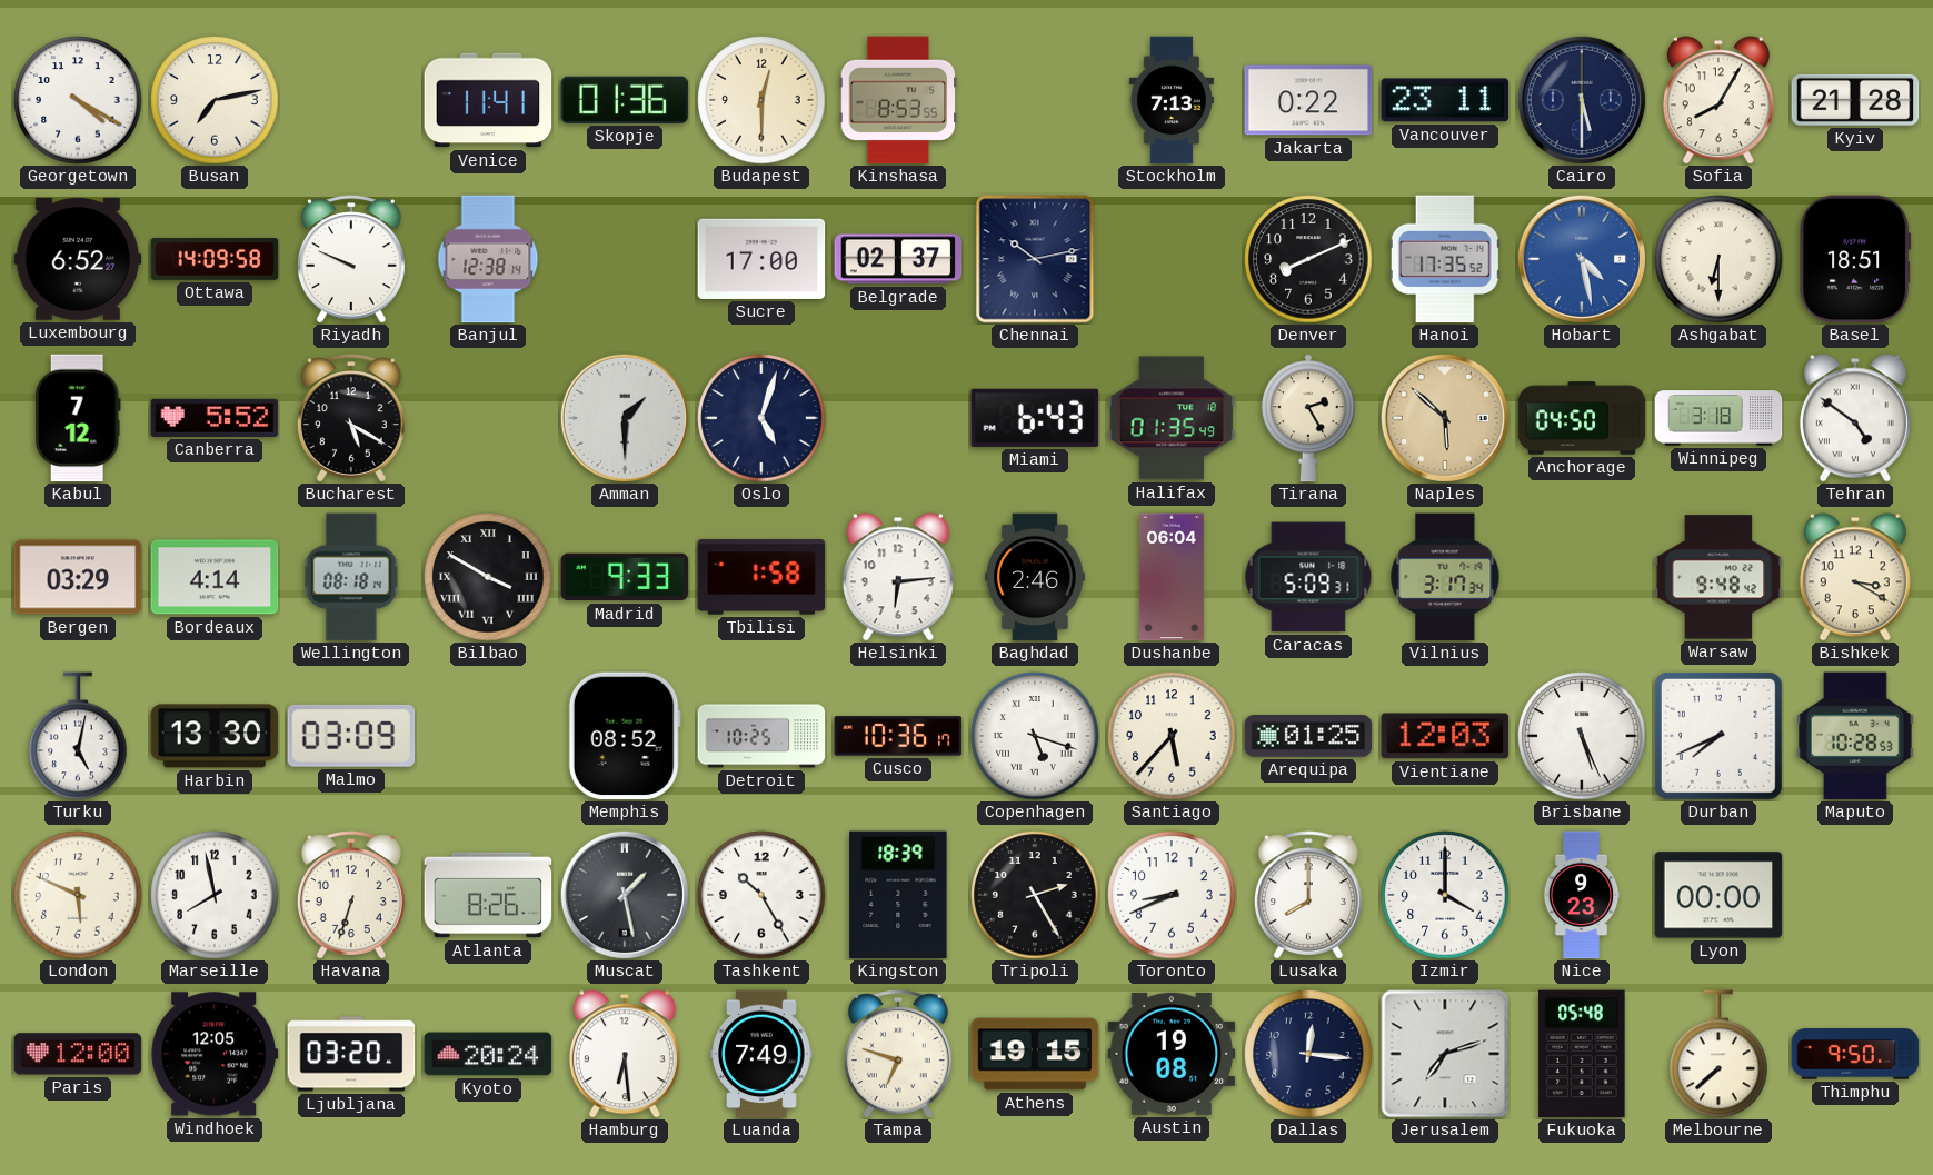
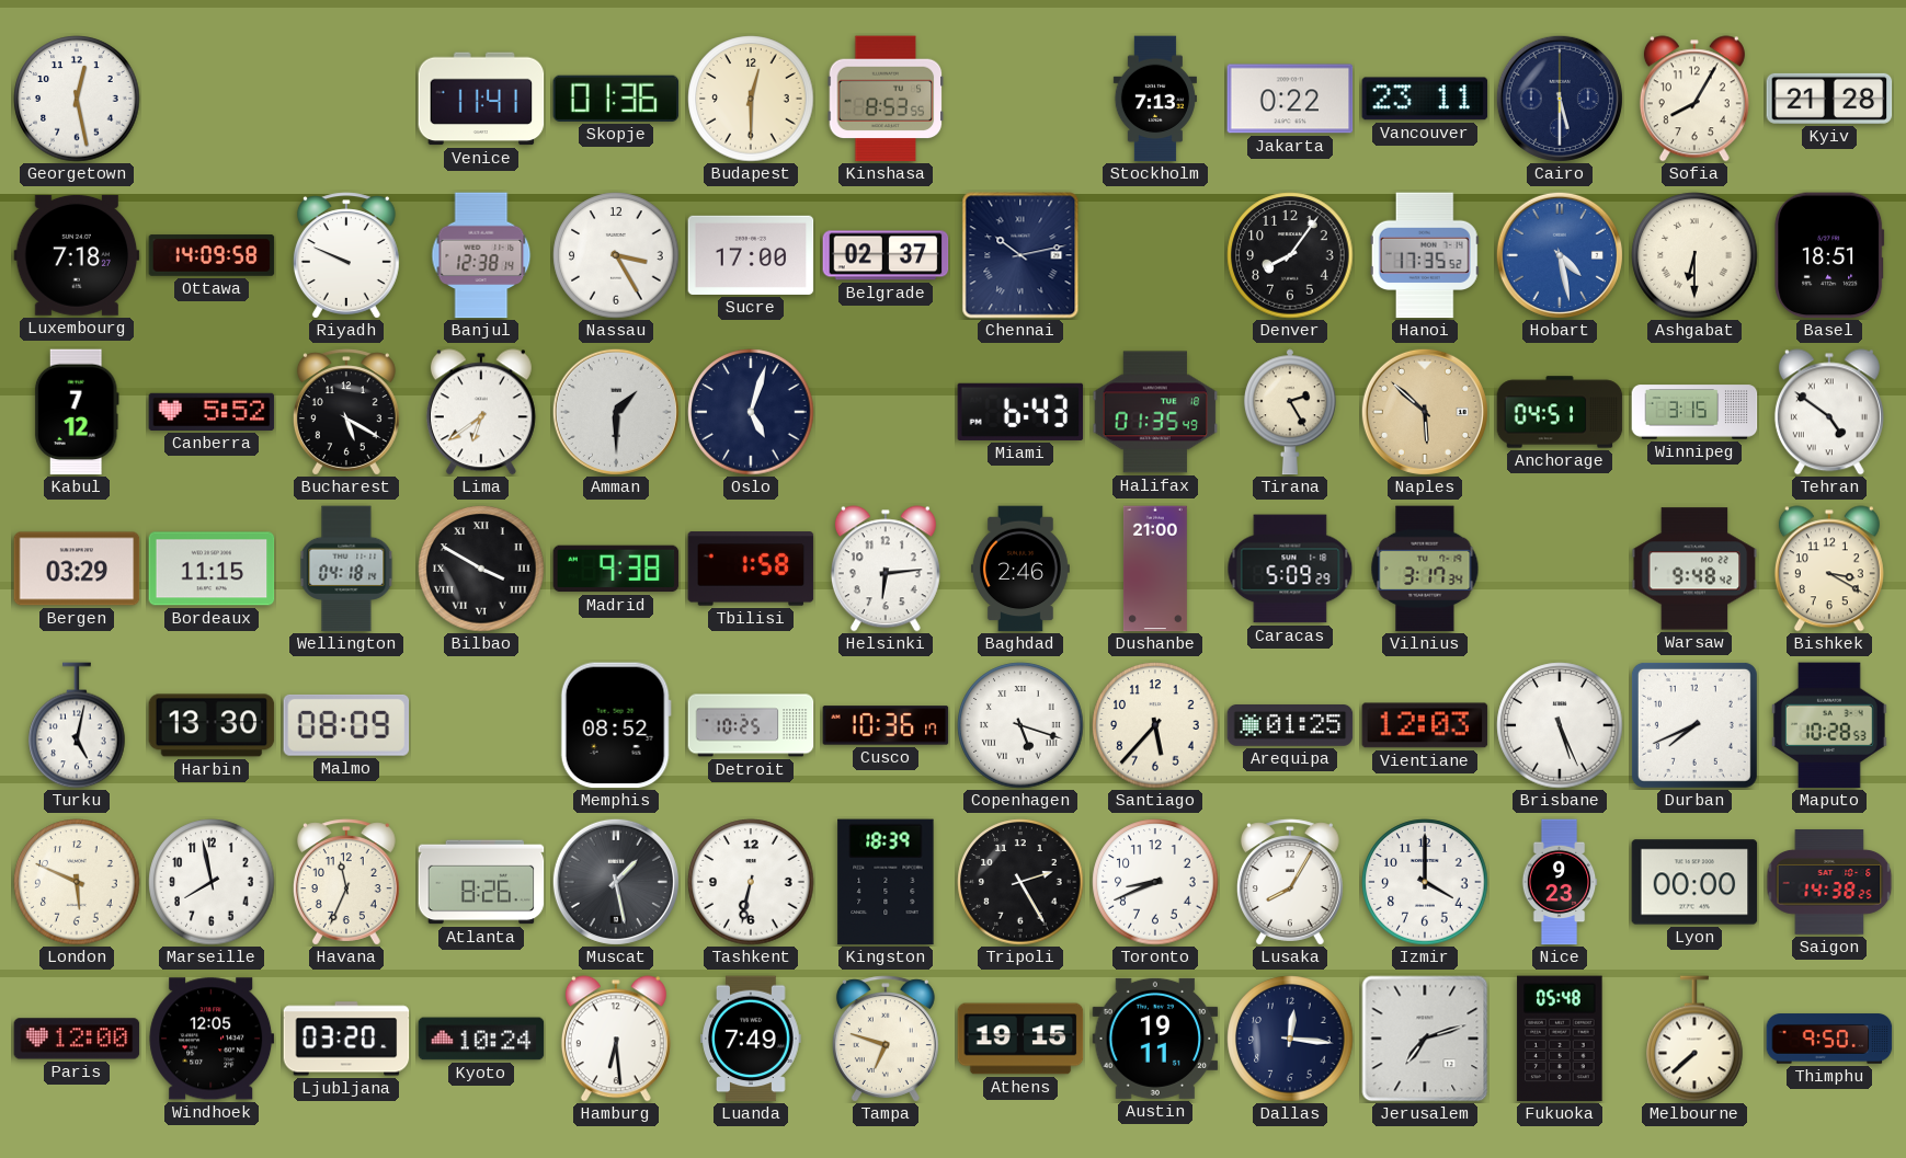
Georgetown: 4:20 -> 12:28 (77, 99)
Busan: 7:13 -> none (215, 100)
Luxembourg: 6:52 -> 7:18 (77, 255)
Nassau: none -> 3:25 (616, 255)
Denver: 8:11 -> 8:06 (1290, 255)
Lima: none -> 6:39 (481, 412)
Anchorage: 04:50 -> 04:51 (1560, 412)
Winnipeg: 3:18 -> 3:15 (1694, 412)
Bordeaux: 4:14 -> 11:15 (212, 569)
Wellington: 08:18 -> 04:18 (346, 569)
Madrid: 9:33 -> 9:38 (616, 569)
Dushanbe: 06:04 -> 21:00 (1155, 569)
Caracas: 5:09:31 -> 5:09:29 (1290, 569)
Malmo: 03:09 -> 08:09 (346, 725)
Havana: 6:33 -> 11:34 (346, 882)
Tashkent: 10:25 -> 6:32 (751, 882)
Lusaka: 8:00 -> 8:05 (1290, 882)
Saigon: none -> 14:38 (1829, 882)
Kyoto: 20:24 -> 10:24 (481, 1039)
Austin: 19:08 -> 19:11 (1155, 1039)
